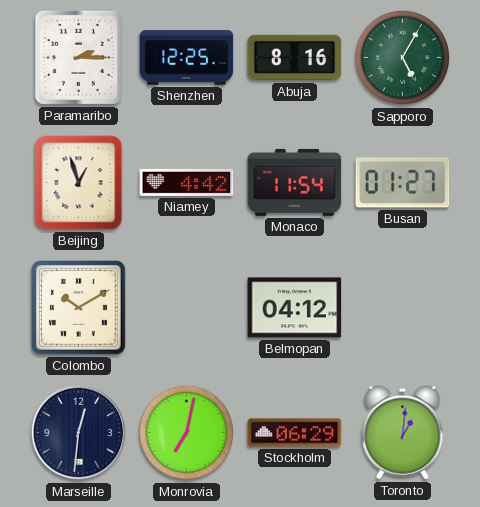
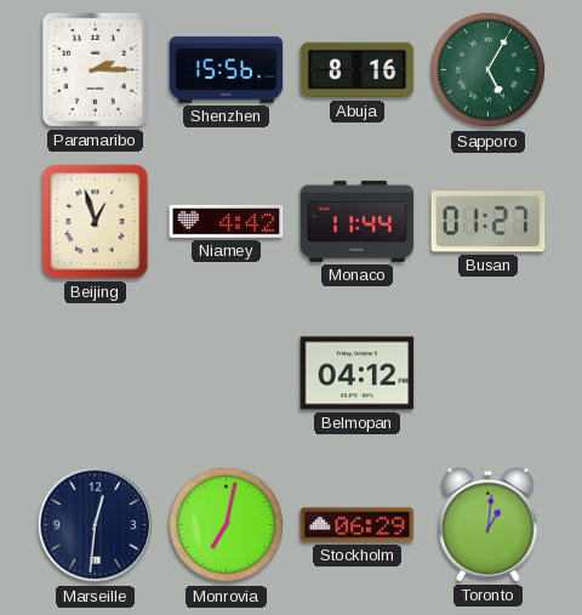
Shenzhen: 12:25 -> 15:56 (227, 70)
Monaco: 11:54 -> 11:44 (358, 221)
Colombo: 10:10 -> none (79, 308)
